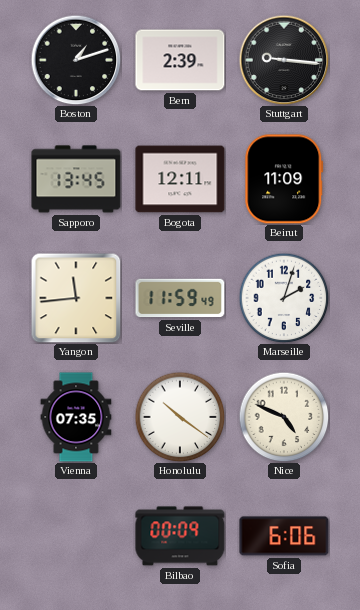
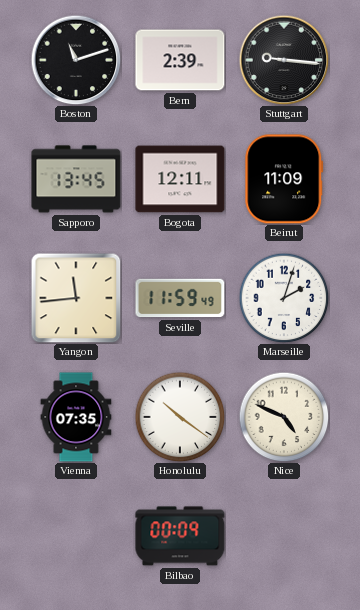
Boston: 1:12 -> 11:12 (76, 60)
Sofia: 6:06 -> none (284, 536)
